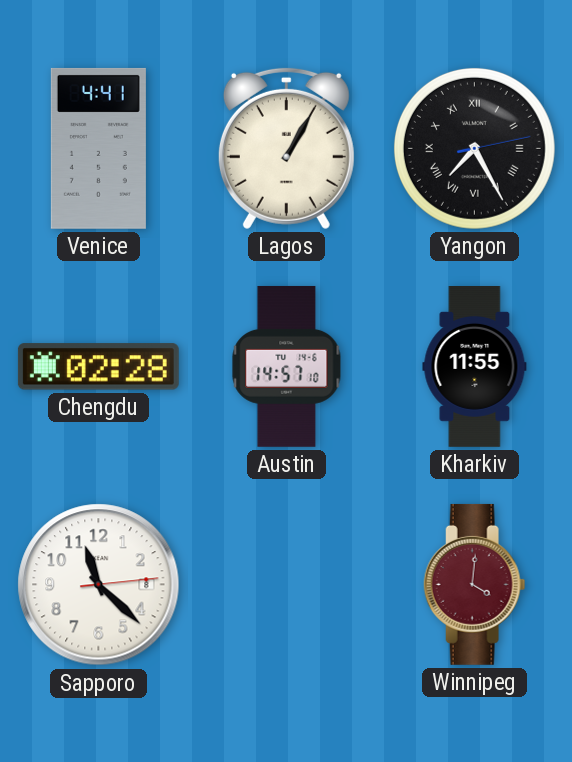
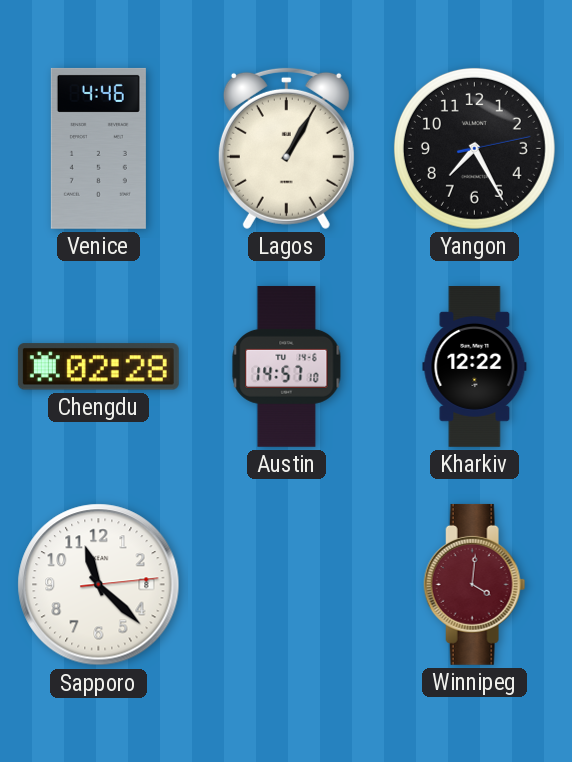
Venice: 4:41 -> 4:46 (98, 148)
Yangon numerals: Roman -> Arabic (474, 148)
Kharkiv: 11:55 -> 12:22 (475, 367)
